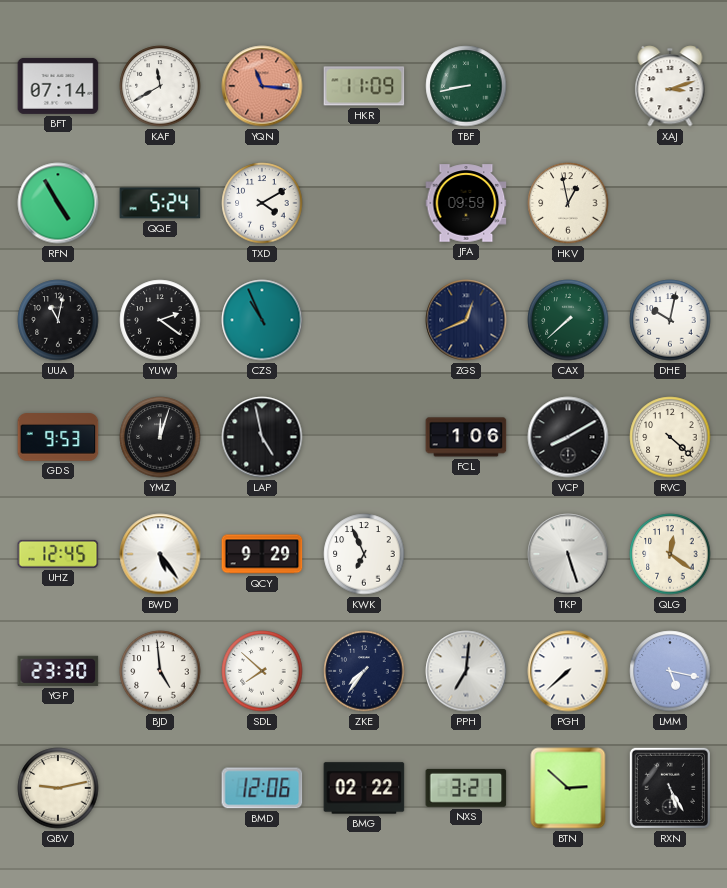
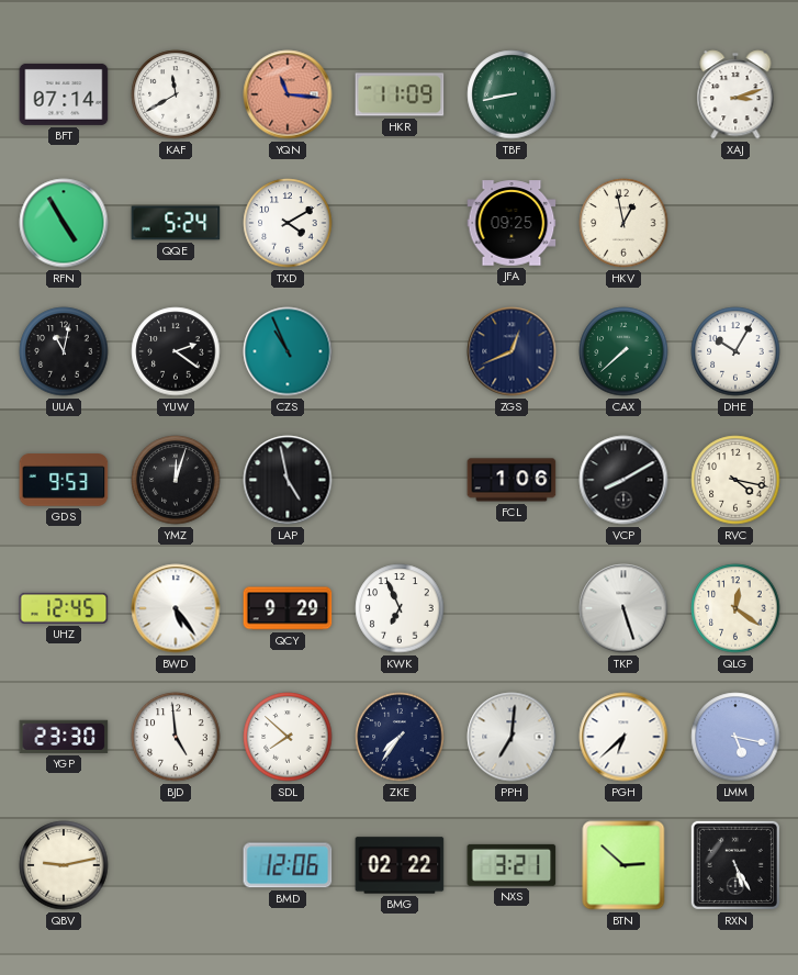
JFA: 09:59 -> 09:25 (512, 223)
DHE: 10:02 -> 10:05 (735, 351)
RVC: 4:22 -> 4:17 (735, 480)
PGH: 7:38 -> 6:38 (623, 737)
